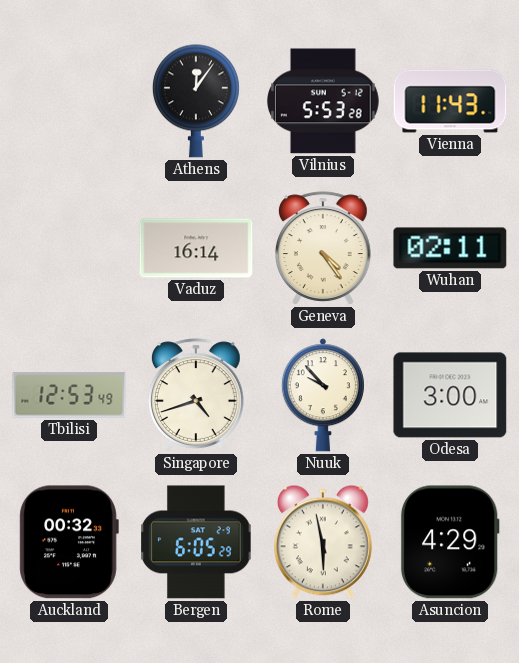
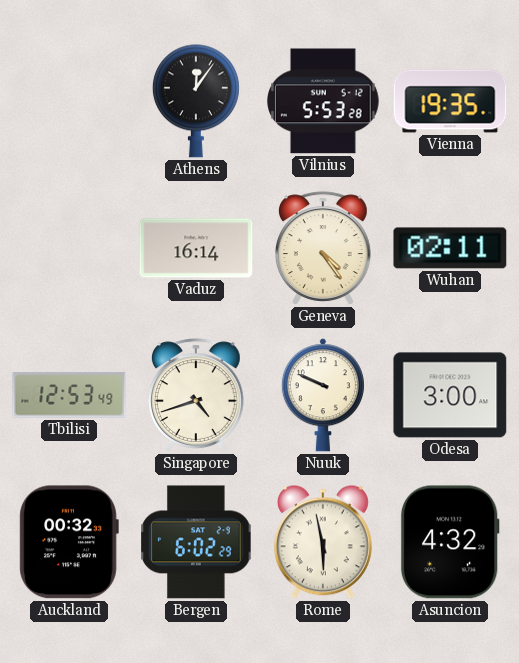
Vienna: 11:43 -> 19:35 (450, 101)
Nuuk: 9:53 -> 9:49 (323, 395)
Bergen: 6:05 -> 6:02 (196, 542)
Asuncion: 4:29 -> 4:32 (450, 542)
